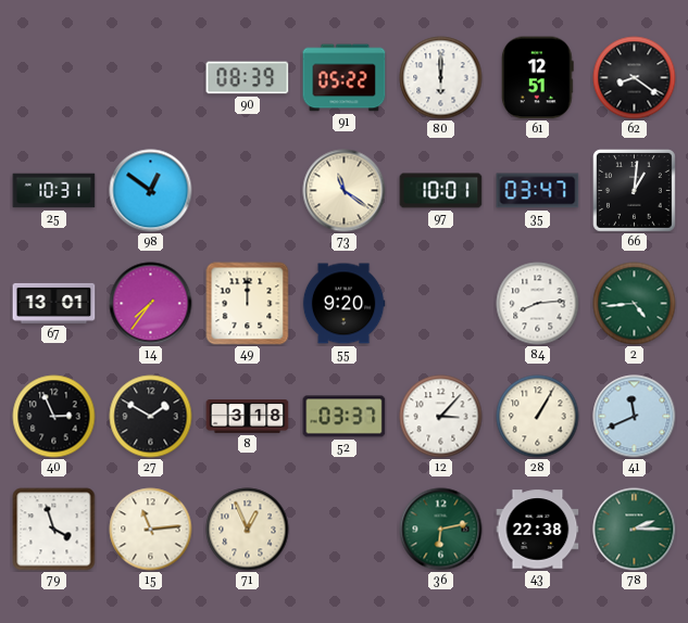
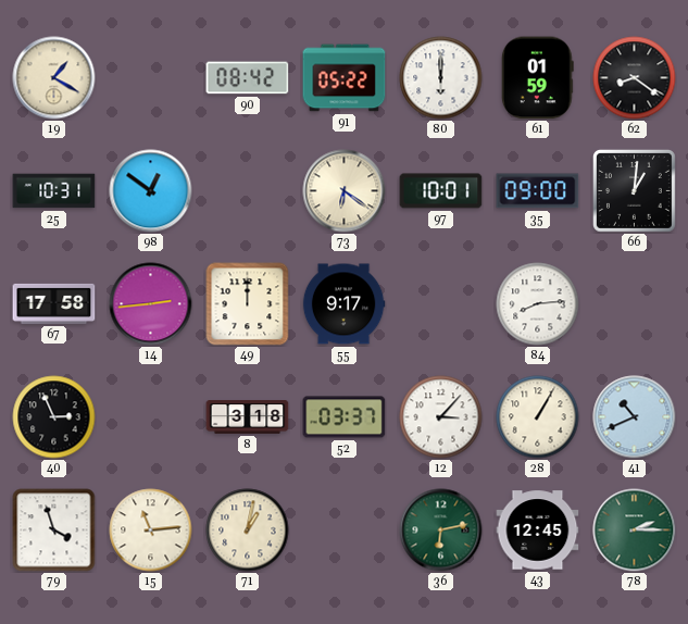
19: none -> 1:20 (54, 78)
90: 08:39 -> 08:42 (248, 78)
61: 12:51 -> 01:59 (537, 78)
73: 11:21 -> 6:21 (345, 191)
35: 03:47 -> 09:00 (538, 191)
67: 13:01 -> 17:58 (54, 303)
14: 7:36 -> 2:44 (151, 304)
55: 9:20 -> 9:17 (343, 304)
2: 4:44 -> none (635, 304)
27: 1:50 -> none (151, 417)
41: 11:41 -> 10:41 (635, 417)
71: 12:56 -> 1:02 (248, 531)
43: 22:38 -> 12:45 (538, 531)
